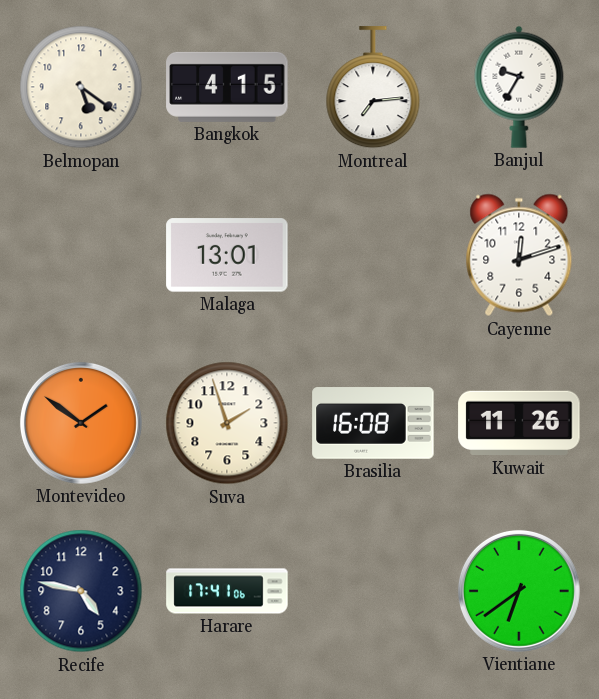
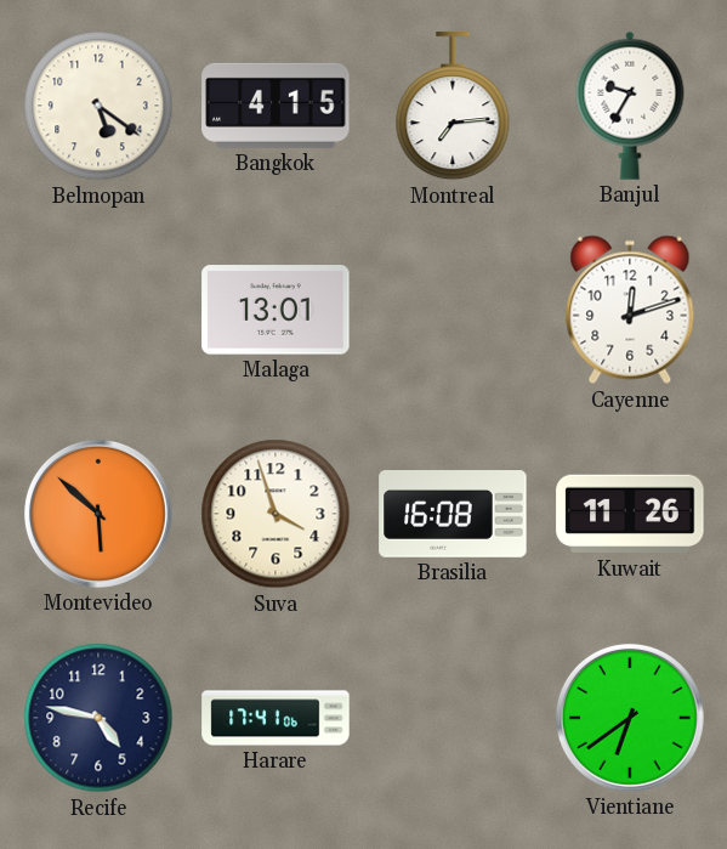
Montevideo: 1:51 -> 5:52 (98, 514)
Suva: 1:57 -> 3:57 (276, 514)
